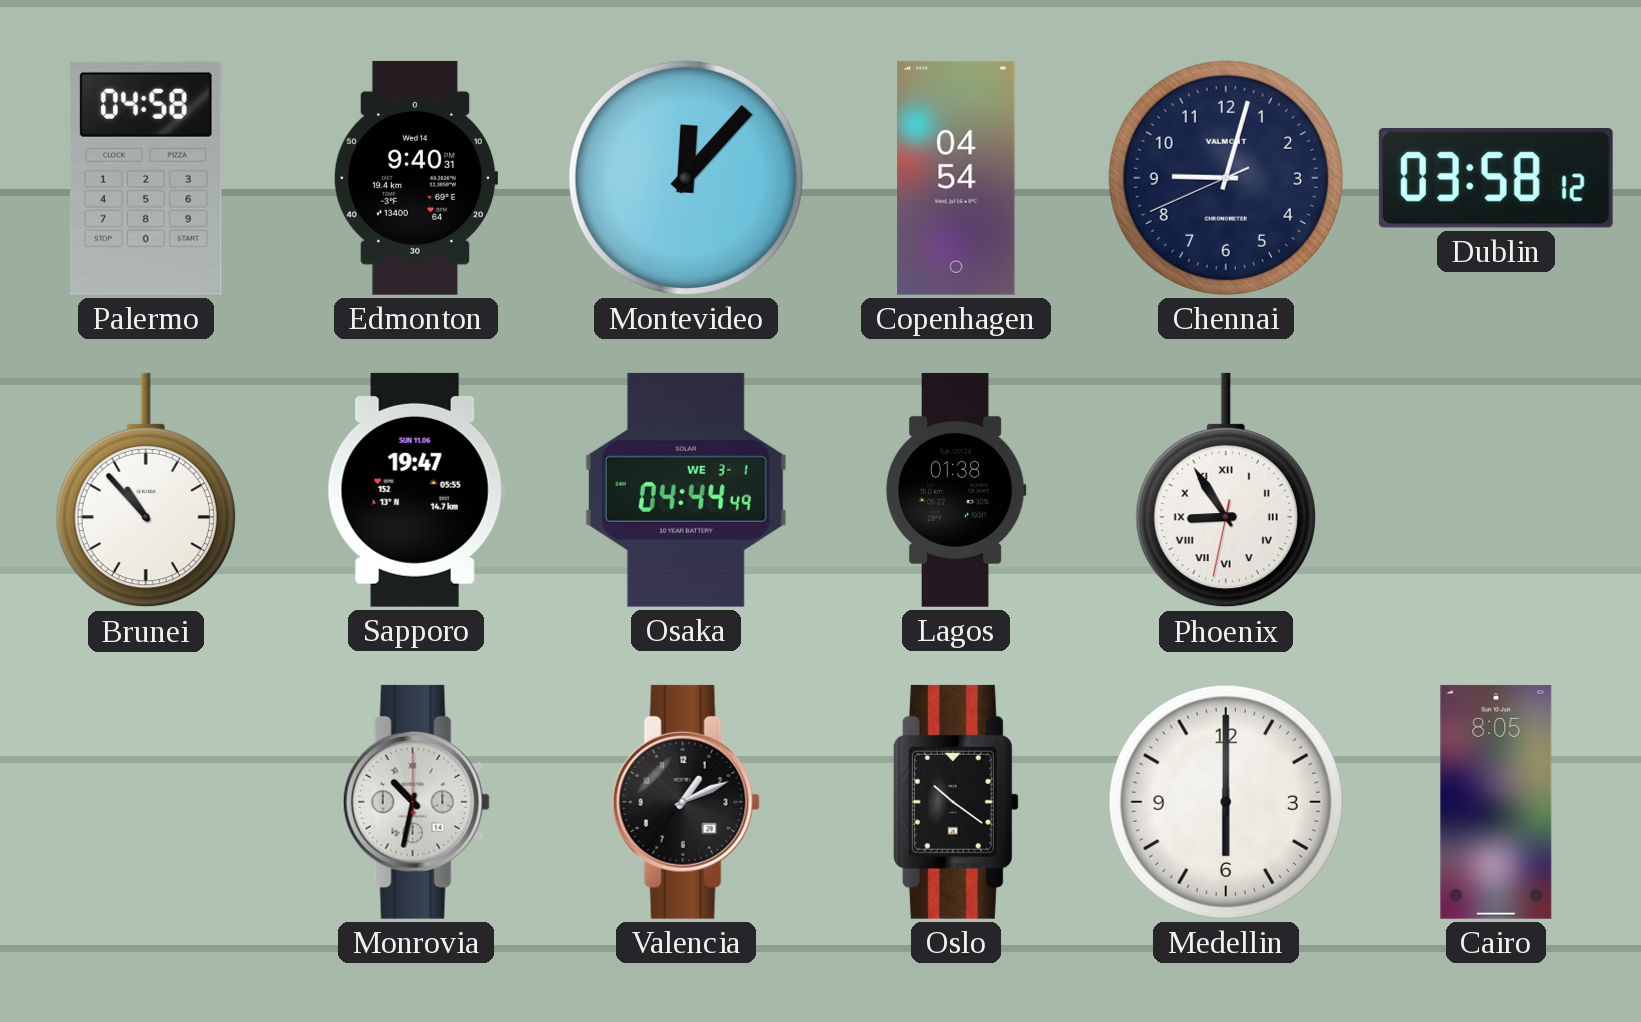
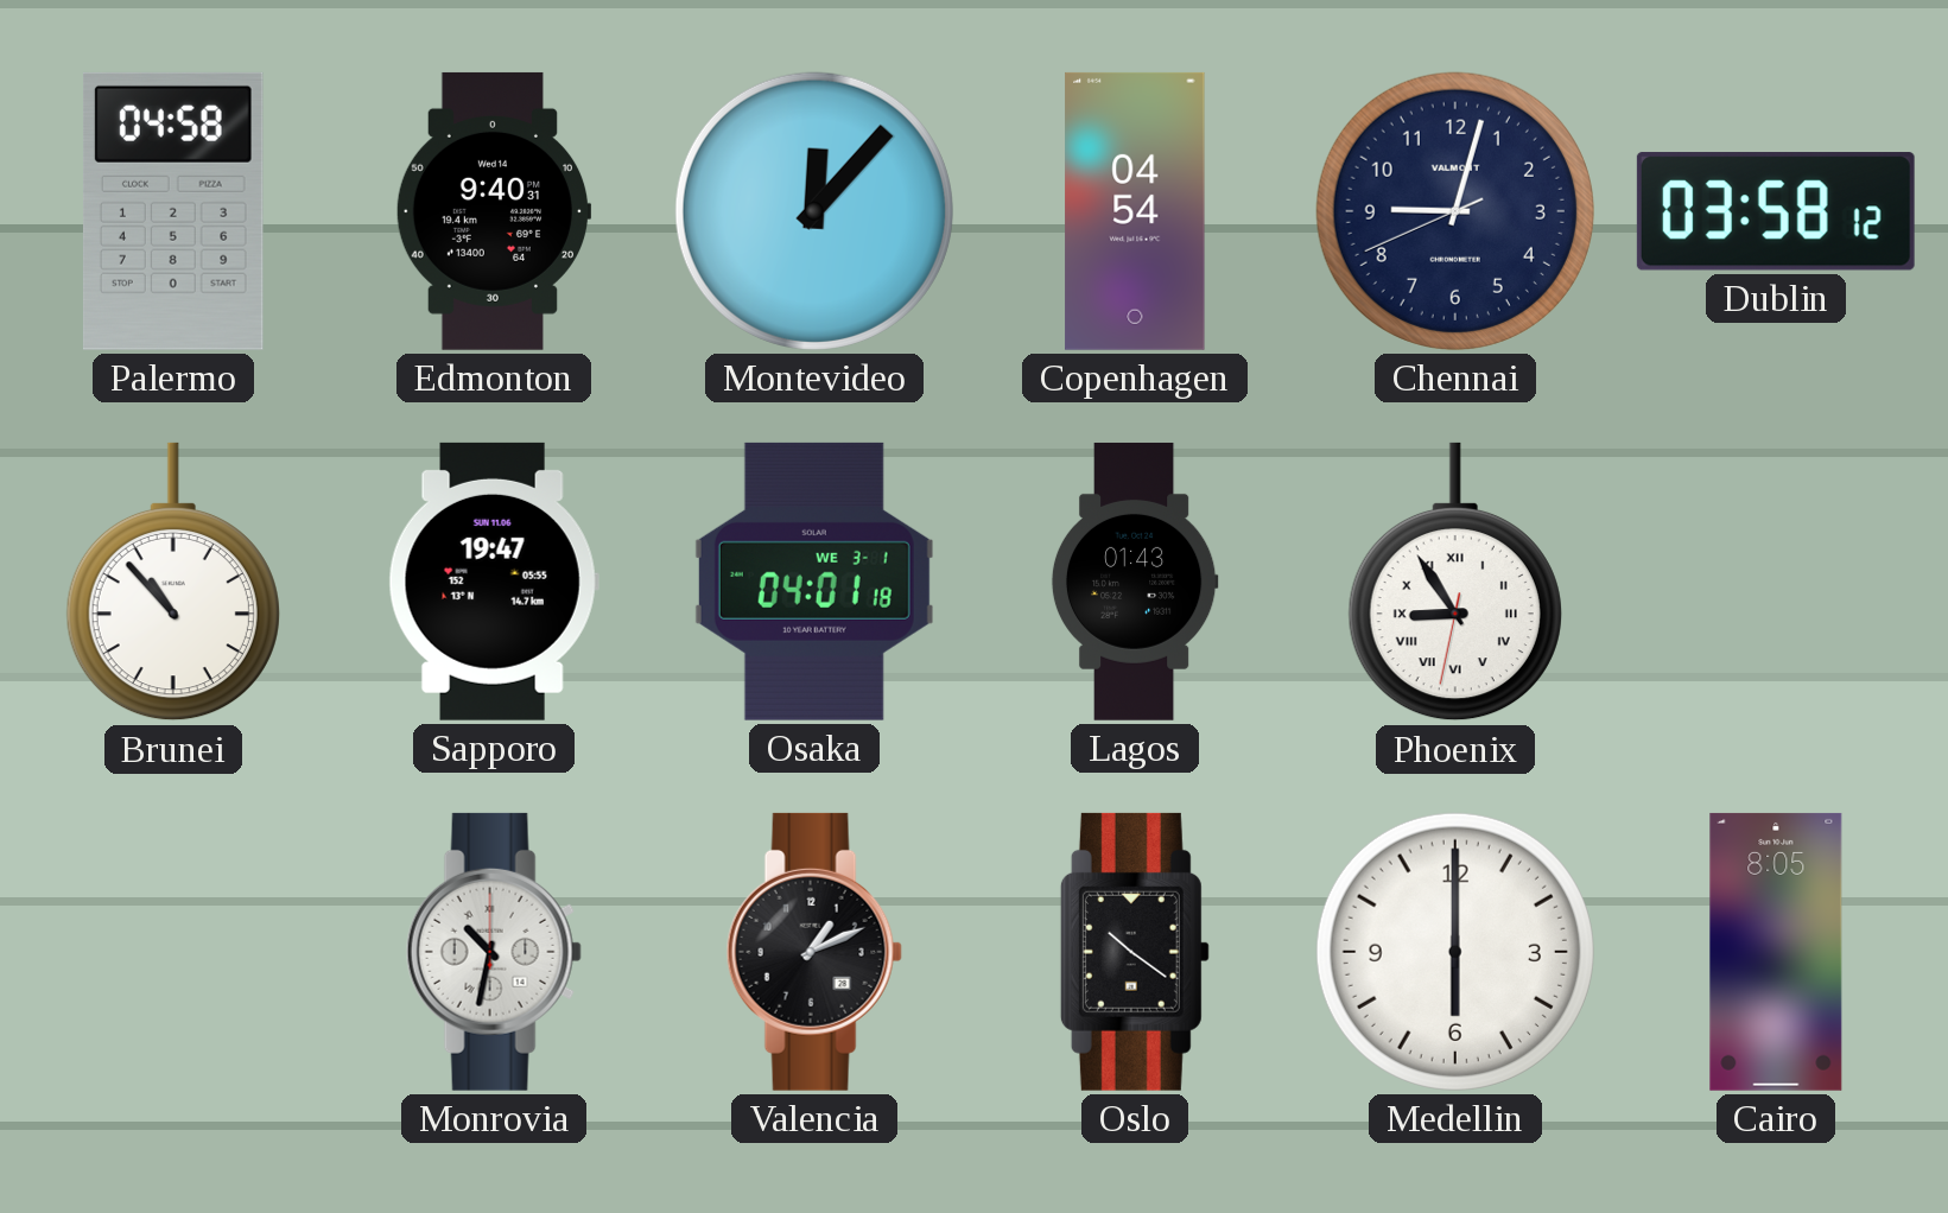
Osaka: 04:44 -> 04:01 (814, 582)
Lagos: 01:38 -> 01:43 (1135, 582)
